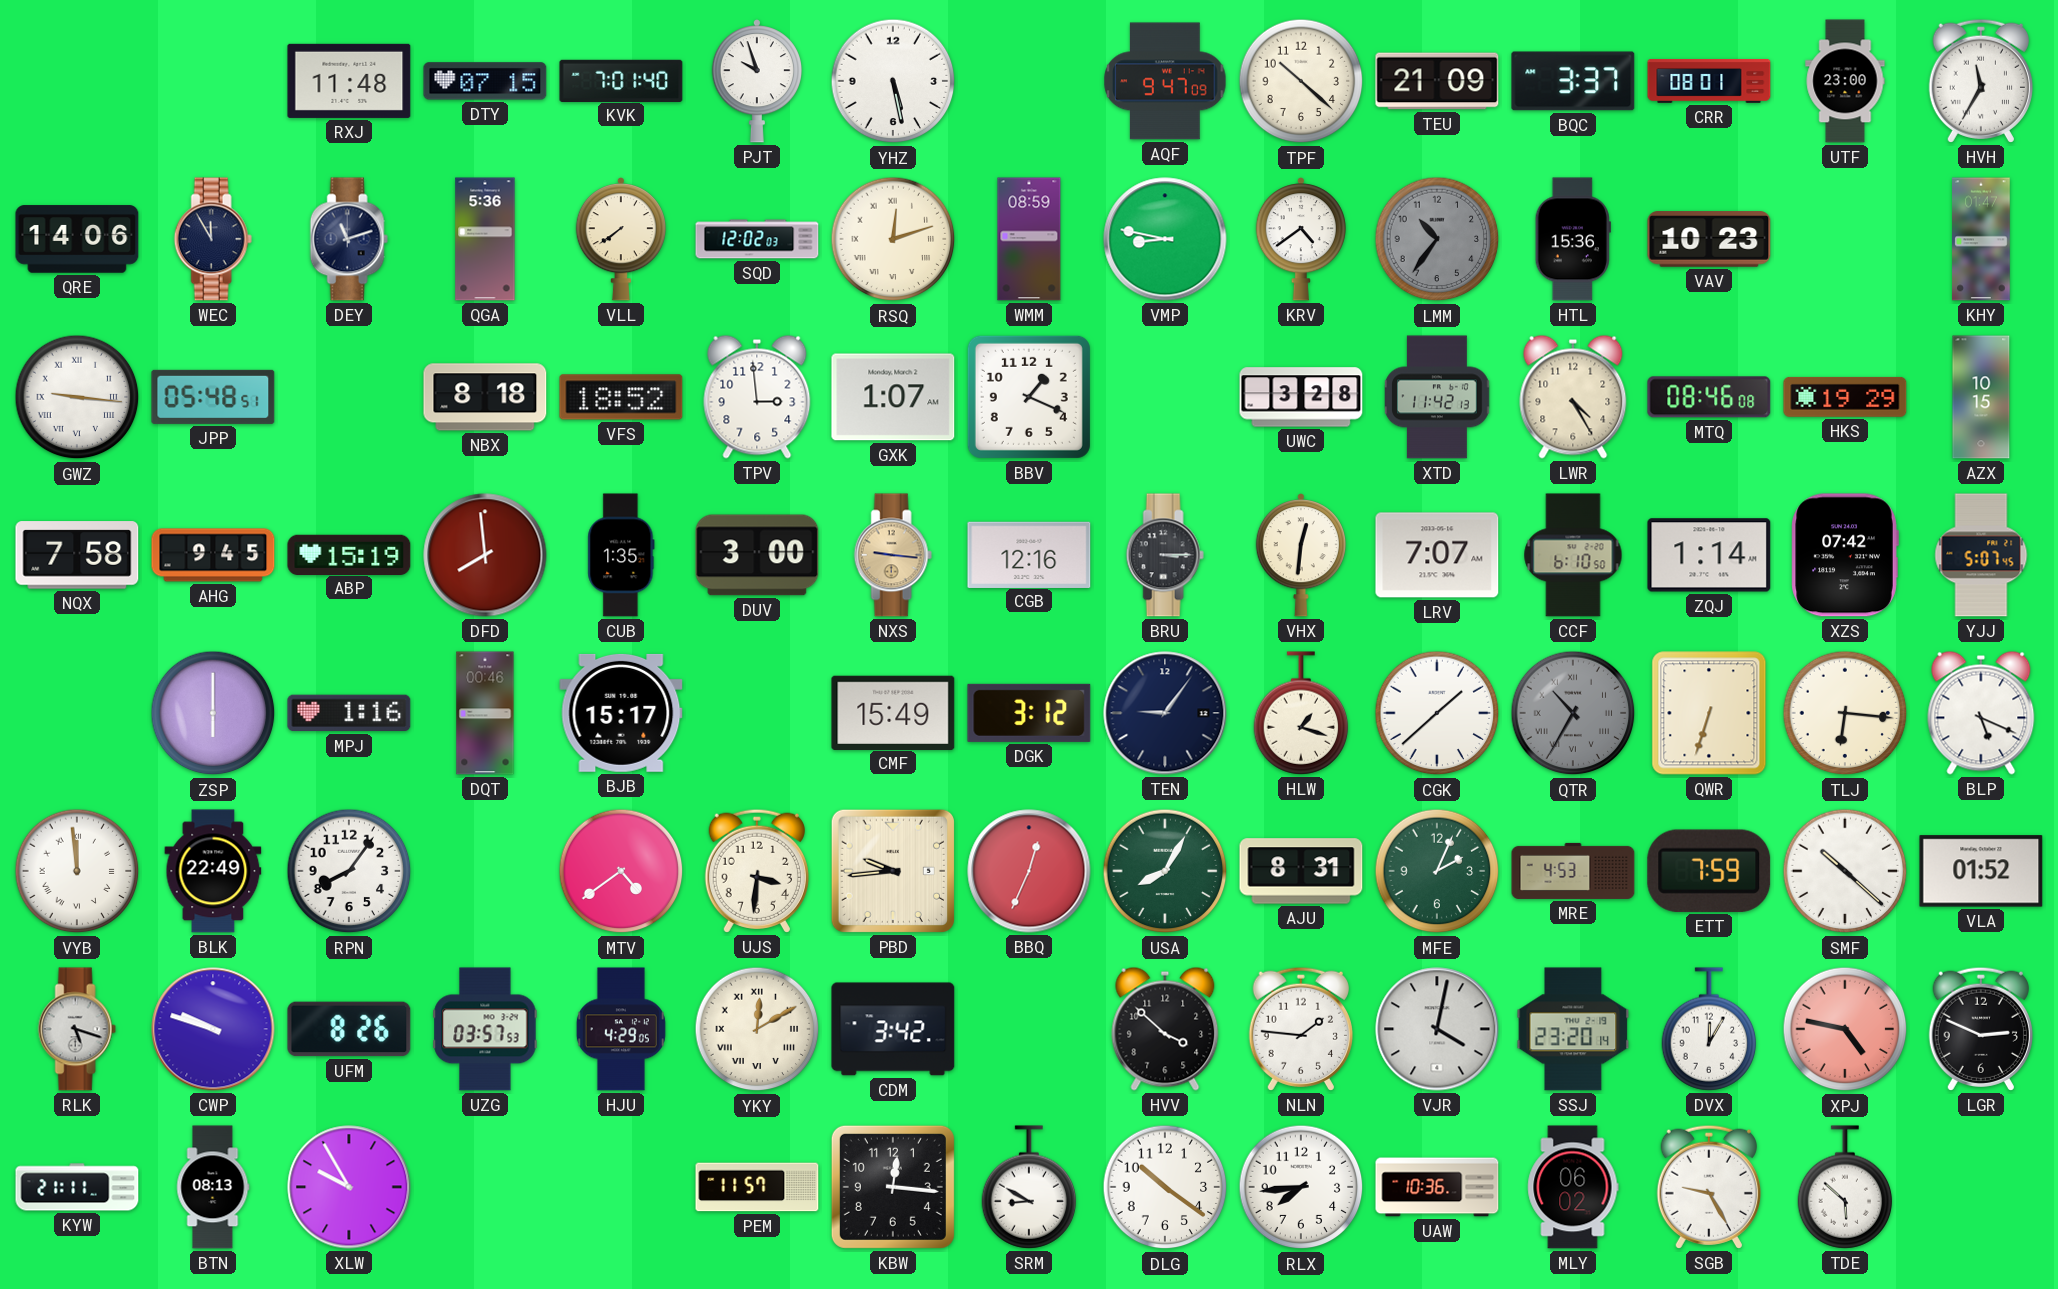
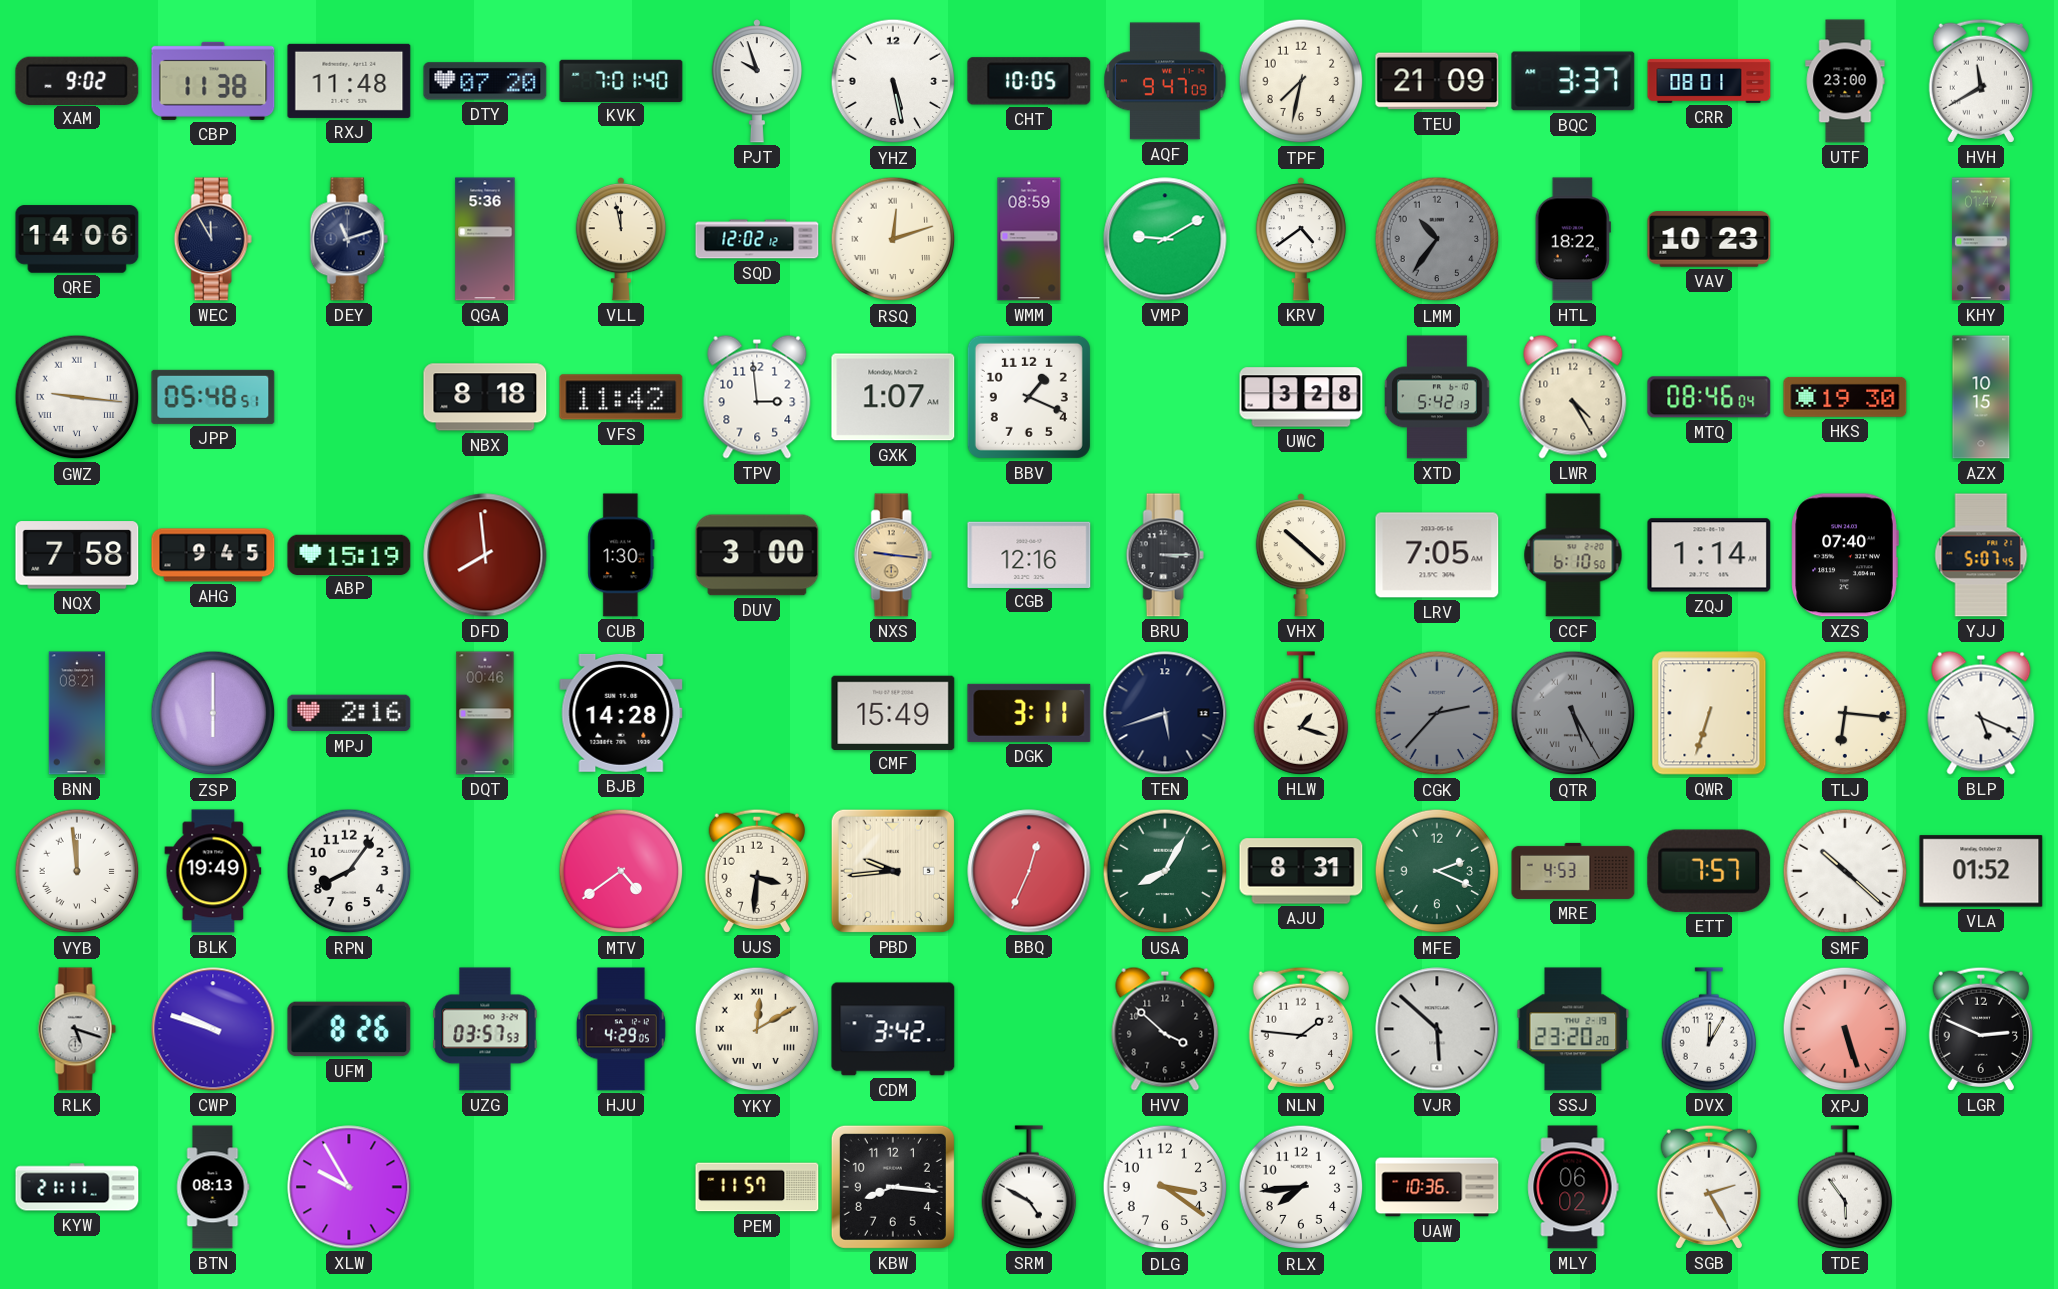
XAM: none -> 9:02 (77, 80)
CBP: none -> 11:38 (213, 81)
DTY: 07:15 -> 07:20 (485, 81)
CHT: none -> 10:05 (1029, 81)
TPF: 10:22 -> 7:32 (1301, 81)
HVH: 11:35 -> 11:40 (1981, 81)
VLL: 7:39 -> 11:58 (621, 239)
SQD: 12:02:03 -> 12:02:12 (757, 239)
VMP: 8:47 -> 9:10 (1165, 239)
HTL: 15:36 -> 18:22 (1573, 239)
VFS: 18:52 -> 11:42 (621, 397)
XTD: 11:42 -> 5:42 (1437, 397)
MTQ: 08:46:08 -> 08:46:04 (1709, 397)
HKS: 19:29 -> 19:30 (1845, 397)
CUB: 1:35 -> 1:30 (621, 555)
VHX: 12:31 -> 10:22 (1301, 555)
LRV: 7:07 -> 7:05 (1437, 555)
XZS: 07:42 -> 07:40 (1845, 555)
BNN: none -> 08:21 (77, 713)
MPJ: 1:16 -> 2:16 (349, 713)
BJB: 15:17 -> 14:28 (621, 713)
DGK: 3:12 -> 3:11 (1029, 713)
TEN: 9:06 -> 5:42 (1165, 713)
CGK: 1:38 -> 2:37 (1437, 713)
CGK dial: white -> grey (1437, 713)
QTR: 10:35 -> 5:25 (1573, 713)
BLK: 22:49 -> 19:49 (213, 871)
MFE: 2:04 -> 2:19 (1437, 871)
ETT: 7:59 -> 7:57 (1709, 871)
VJR: 4:02 -> 5:52 (1437, 1029)
SSJ: 23:20:14 -> 23:20:20 (1573, 1029)
XPJ: 4:47 -> 5:27 (1845, 1029)
KBW: 12:16 -> 8:16 (893, 1187)
SRM: 8:50 -> 4:50 (1029, 1187)
DLG: 10:21 -> 3:21 (1165, 1187)
SGB: 9:25 -> 2:25 (1709, 1187)
TDE: 5:52 -> 5:54 (1845, 1187)
